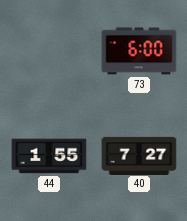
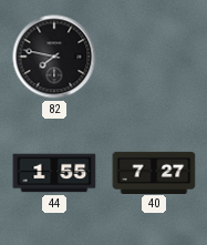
82: none -> 7:47 (54, 57)
73: 6:00 -> none (139, 51)
